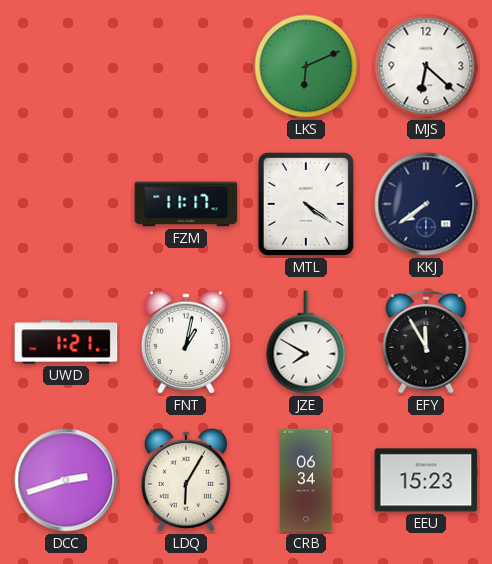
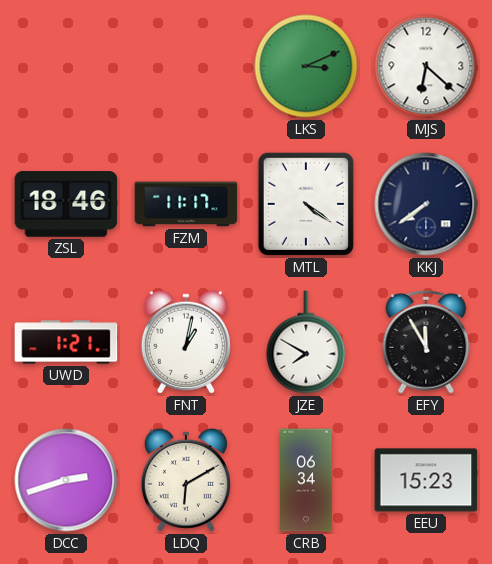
LKS: 6:11 -> 3:11 (306, 66)
ZSL: none -> 18:46 (66, 204)
LDQ: 6:05 -> 6:10 (186, 480)
